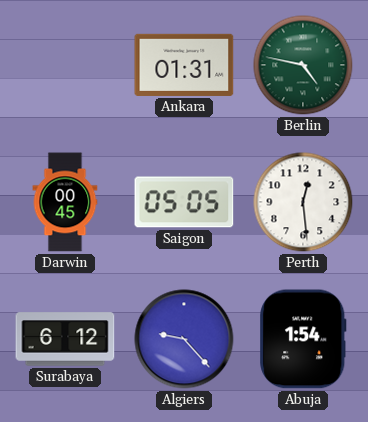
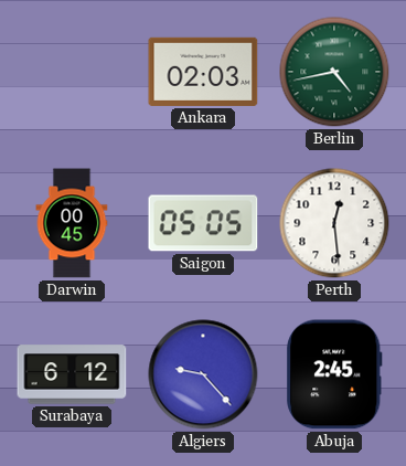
Ankara: 01:31 -> 02:03 (203, 72)
Berlin: 4:47 -> 4:43 (334, 72)
Abuja: 1:54 -> 2:45 (334, 374)
